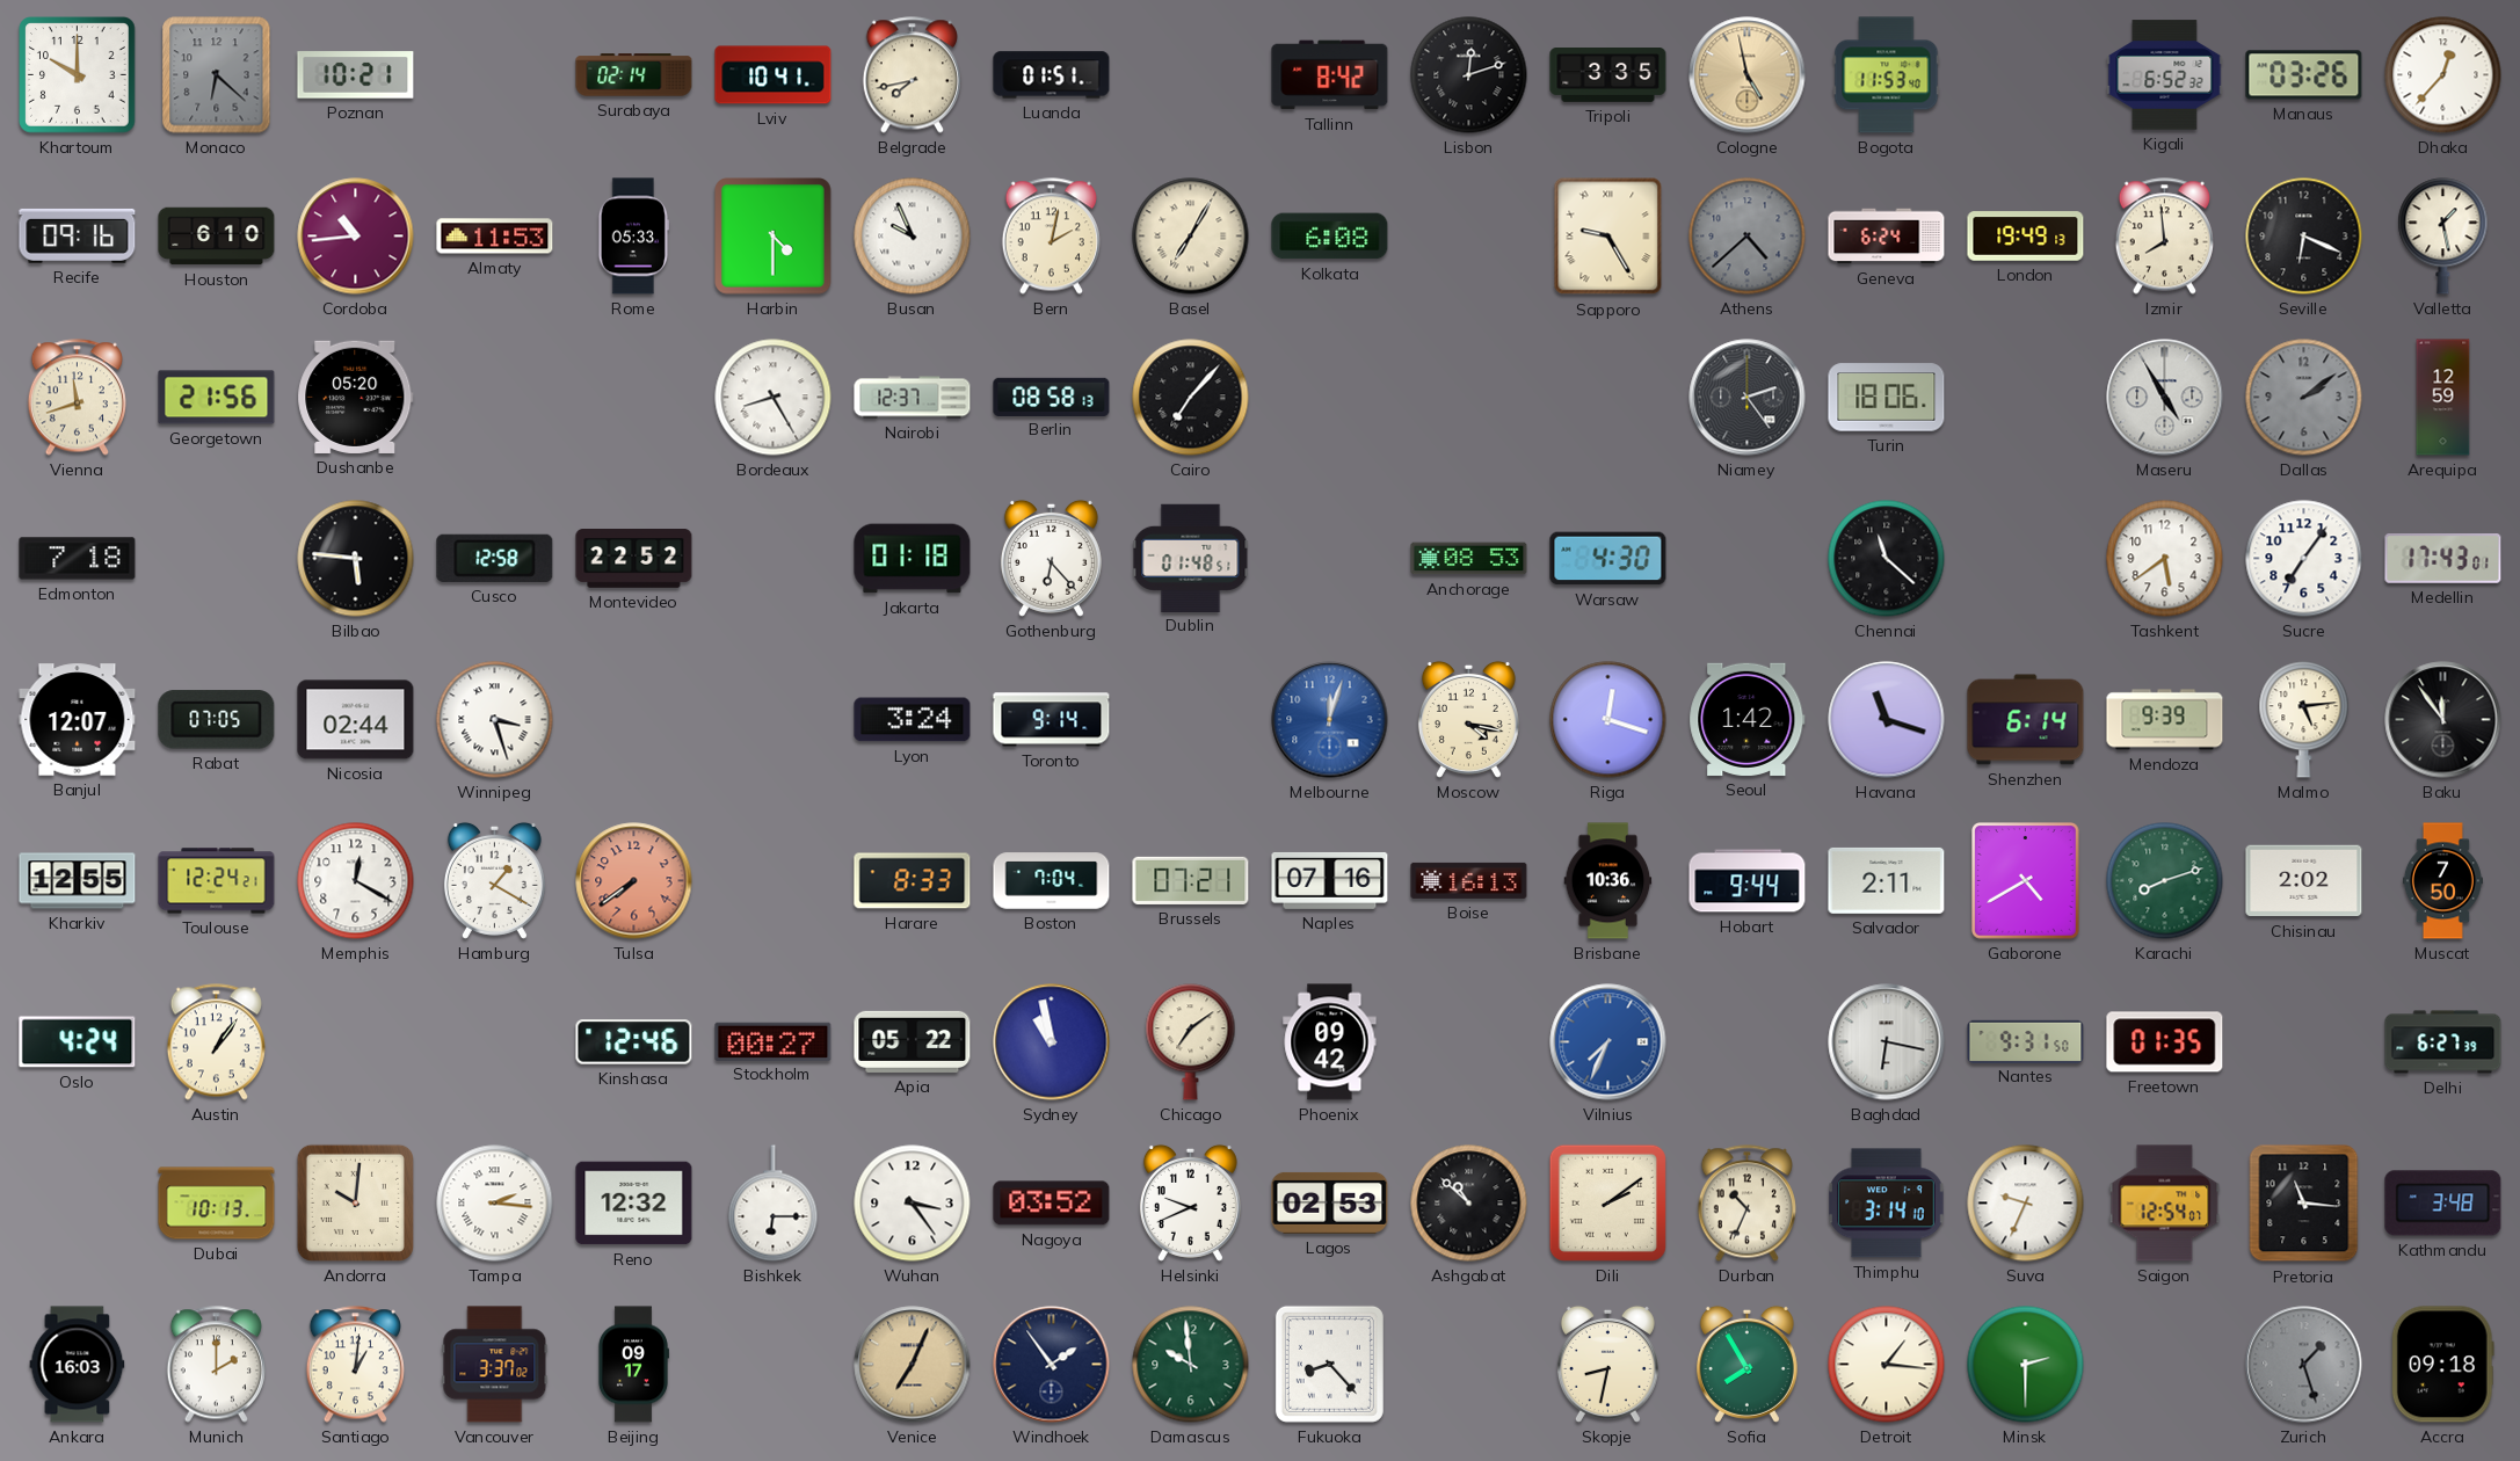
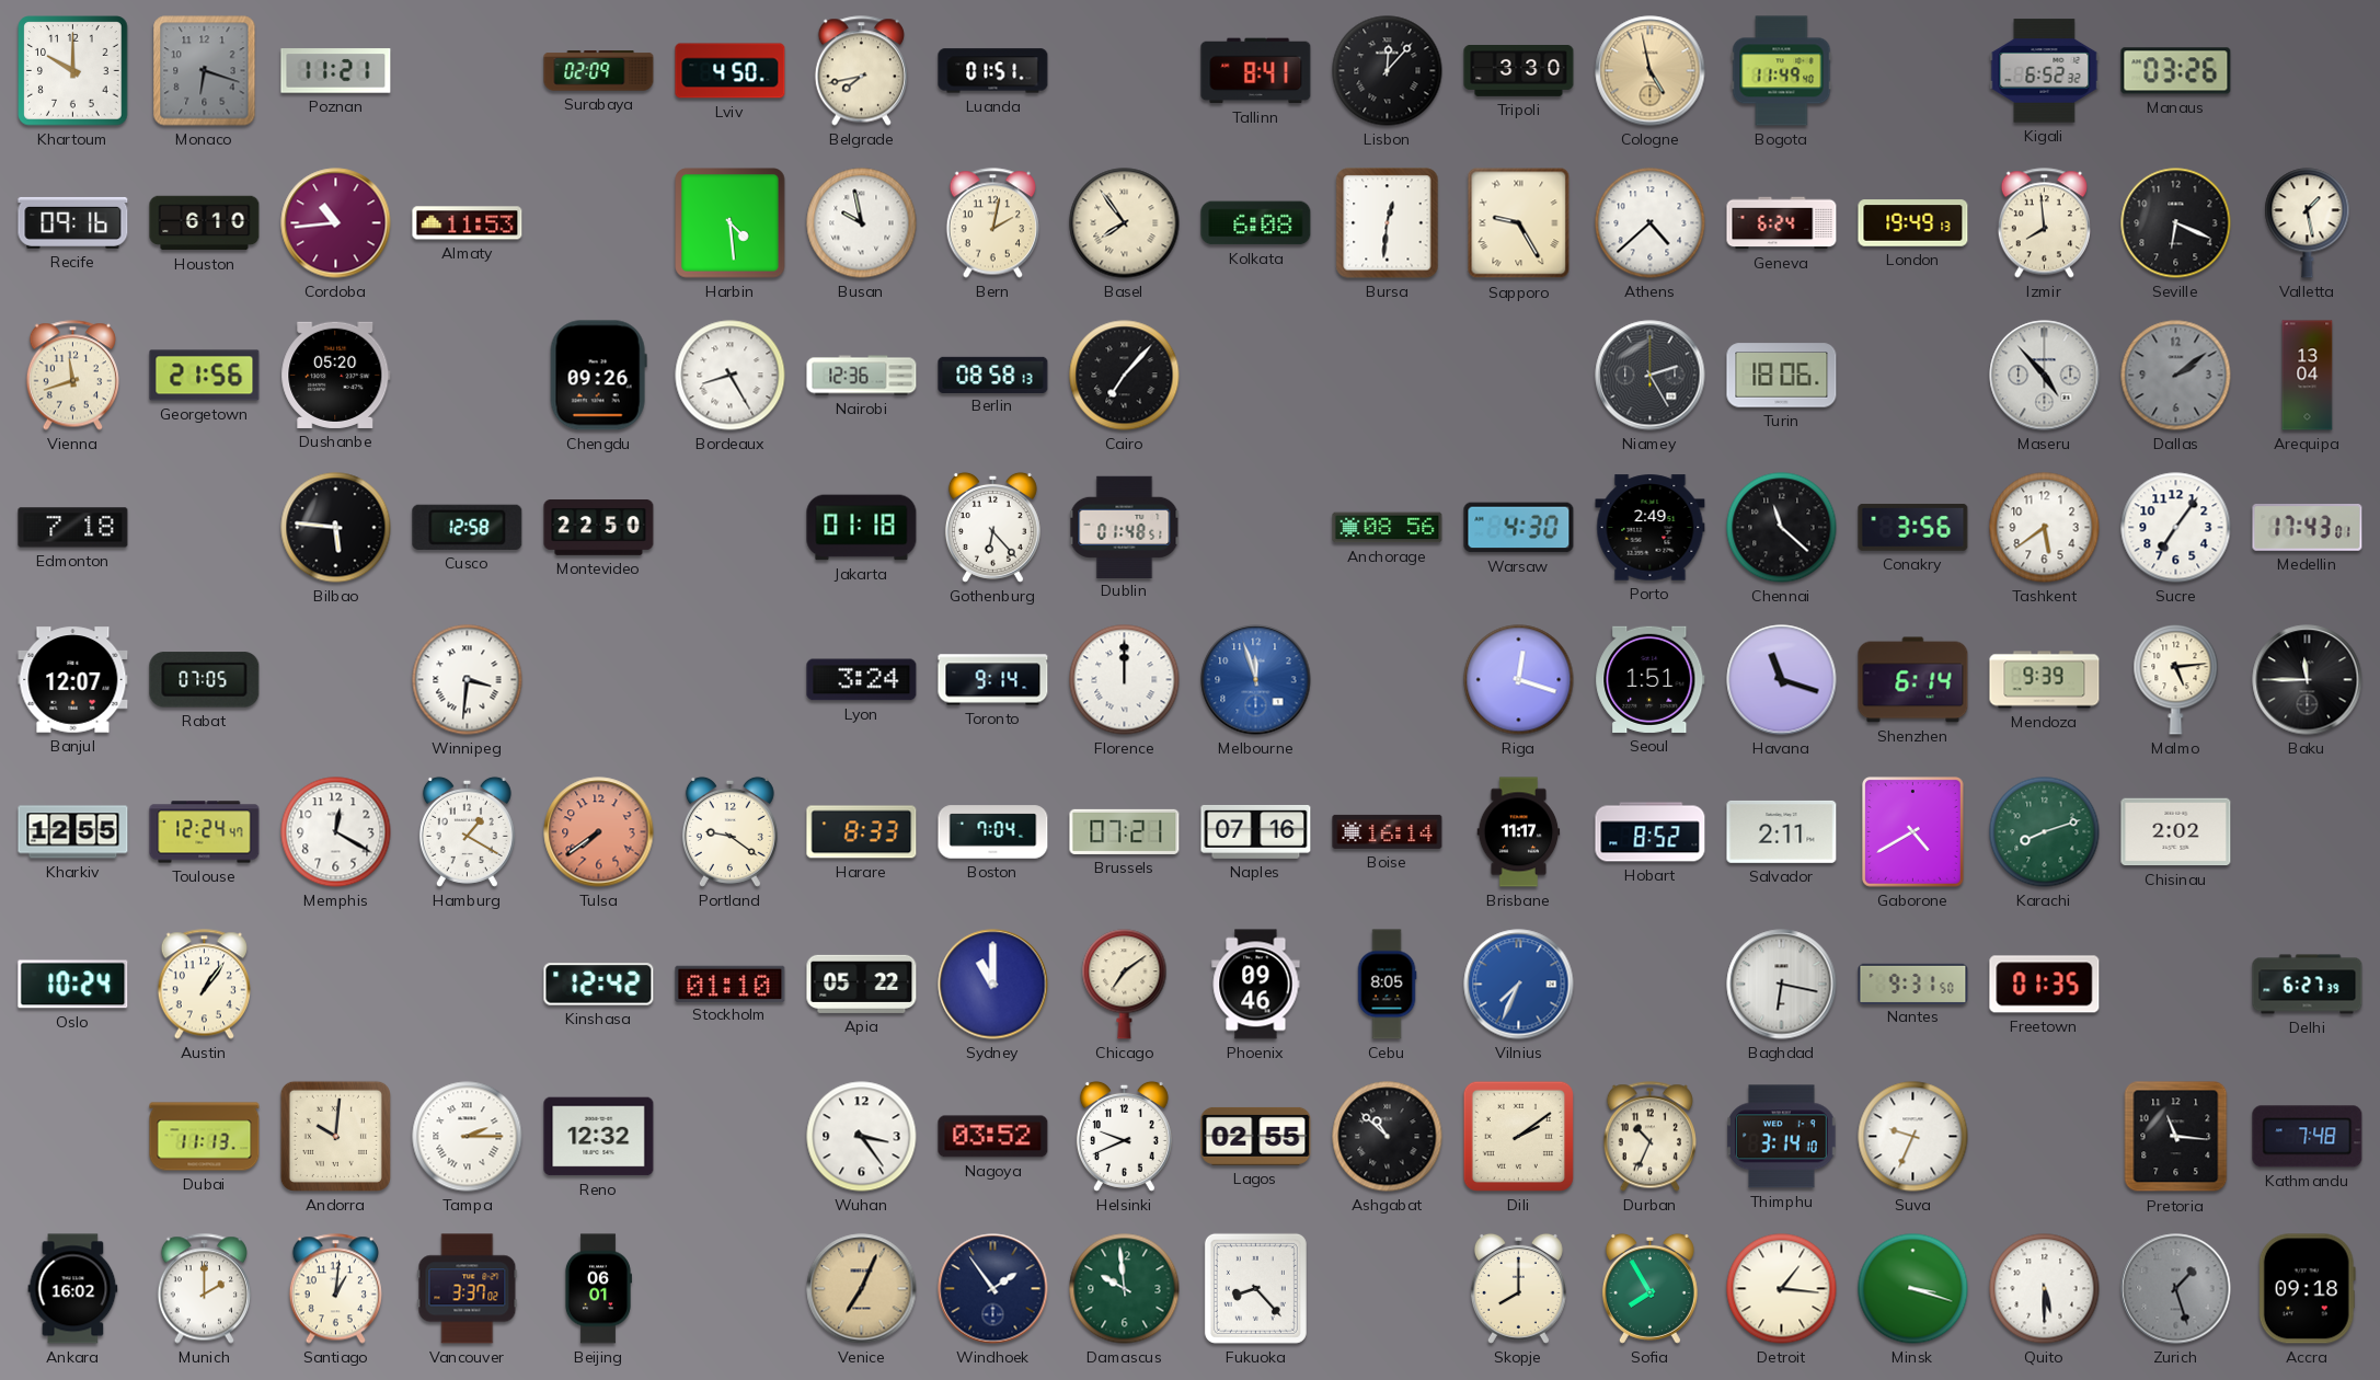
Monaco: 6:22 -> 6:18 (205, 71)
Poznan: 10:21 -> 11:21 (336, 71)
Surabaya: 02:14 -> 02:09 (599, 71)
Lviv: 10:41 -> 4:50 (731, 71)
Tallinn: 8:42 -> 8:41 (1256, 71)
Lisbon: 12:12 -> 12:07 (1388, 71)
Tripoli: 3:35 -> 3:30 (1519, 71)
Bogota: 11:53 -> 11:49 (1782, 71)
Dhaka: 12:37 -> none (2443, 75)
Rome: 05:33 -> none (633, 237)
Harbin: 4:30 -> 4:29 (731, 223)
Busan: 9:56 -> 9:58 (862, 223)
Basel: 7:05 -> 7:54 (1125, 223)
Bursa: none -> 12:31 (1388, 223)
Athens dial: grey -> white (1651, 223)
Chengdu: none -> 09:26 (598, 376)
Nairobi: 12:37 -> 12:36 (862, 376)
Niamey: 2:24 -> 2:25 (1651, 376)
Maseru: 4:55 -> 4:53 (2045, 376)
Arequipa: 12:59 -> 13:04 (2308, 376)
Montevideo: 22:52 -> 22:50 (599, 528)
Anchorage: 08:53 -> 08:56 (1388, 528)
Porto: none -> 2:49 (1651, 528)
Conakry: none -> 3:56 (1913, 528)
Nicosia: 02:44 -> none (356, 720)
Winnipeg: 3:27 -> 3:31 (468, 680)
Florence: none -> 12:00 (1125, 680)
Melbourne: 12:03 -> 11:57 (1256, 680)
Moscow: 4:17 -> none (1468, 719)
Seoul: 1:42 -> 1:51 (1651, 679)
Baku: 11:54 -> 11:45 (2308, 680)
Toulouse: 12:24:21 -> 12:24:47 (205, 832)
Portland: none -> 9:21 (729, 831)
Boise: 16:13 -> 16:14 (1388, 831)
Brisbane: 10:36 -> 11:17 (1519, 832)
Hobart: 9:44 -> 8:52 (1651, 832)
Muscat: 7:50 -> none (2442, 881)
Oslo: 4:24 -> 10:24 (73, 985)
Kinshasa: 12:46 -> 12:42 (599, 985)
Stockholm: 00:27 -> 01:10 (731, 984)
Sydney: 10:58 -> 11:00 (993, 985)
Phoenix: 09:42 -> 09:46 (1256, 985)
Cebu: none -> 8:05 (1387, 985)
Dubai: 10:13 -> 11:13 (205, 1137)
Tampa: 2:16 -> 2:15 (468, 1137)
Bishkek: 6:15 -> none (774, 1204)
Lagos: 02:53 -> 02:55 (1256, 1136)
Saigon: 12:54 -> none (2165, 1204)
Kathmandu: 3:48 -> 7:48 (2308, 1137)
Ankara: 16:03 -> 16:02 (73, 1289)
Beijing: 09:17 -> 06:01 (598, 1289)
Skopje: 8:32 -> 8:00 (1518, 1288)
Minsk: 2:30 -> 3:18 (1913, 1289)
Quito: none -> 5:30 (2045, 1289)
